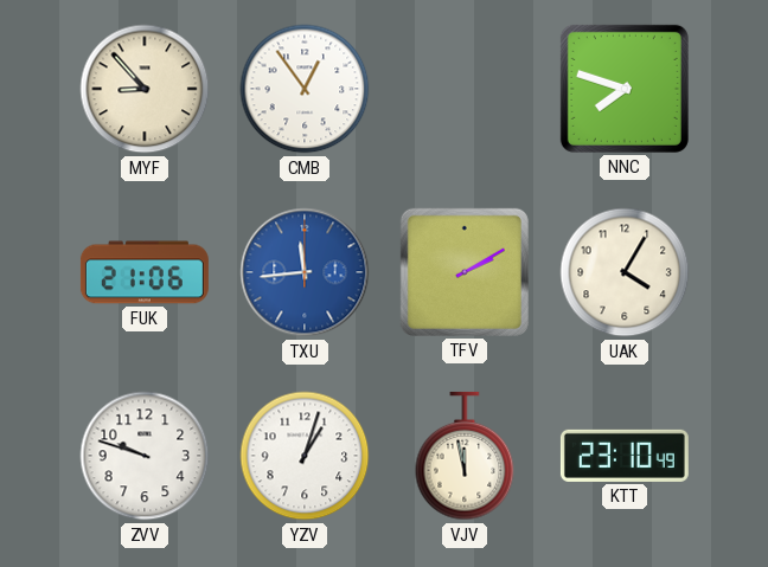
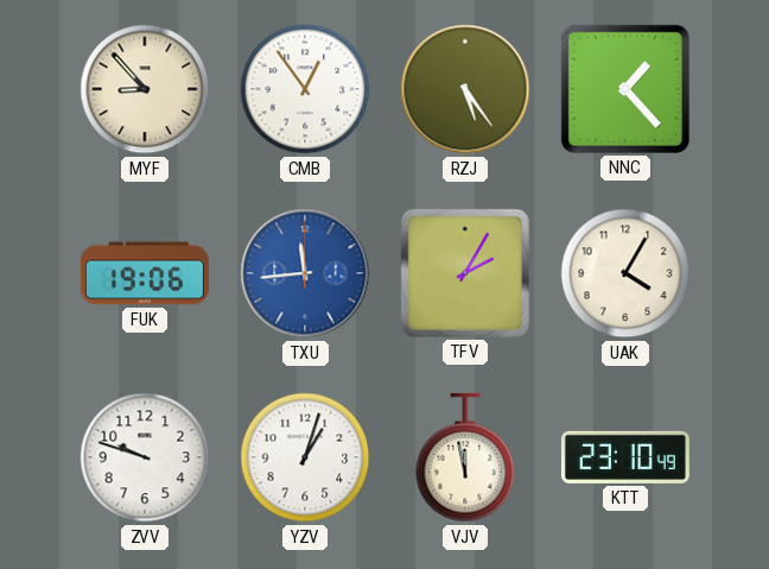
RZJ: none -> 5:24 (465, 89)
NNC: 7:48 -> 1:23 (625, 89)
FUK: 21:06 -> 19:06 (145, 273)
TFV: 2:10 -> 2:05 (465, 273)
